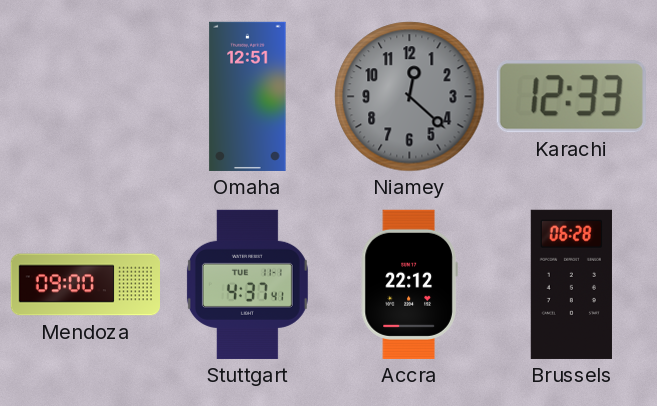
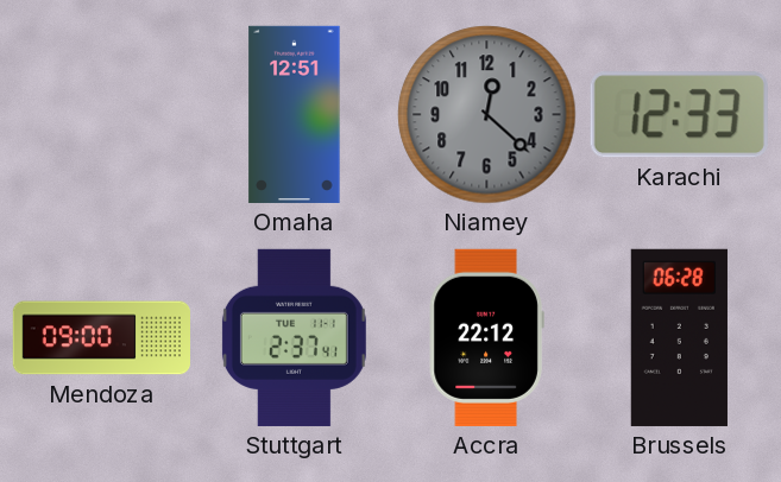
Stuttgart: 4:37 -> 2:37 (294, 337)
